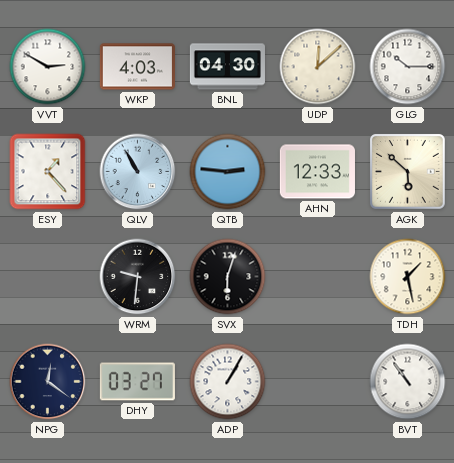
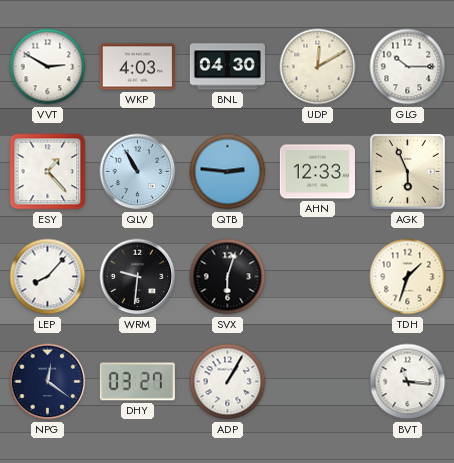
UDP: 12:08 -> 12:10 (318, 67)
AGK: 5:52 -> 5:56 (407, 171)
LEP: none -> 8:07 (48, 277)
TDH: 1:28 -> 1:33 (408, 277)
BVT: 10:54 -> 11:16 (408, 382)
